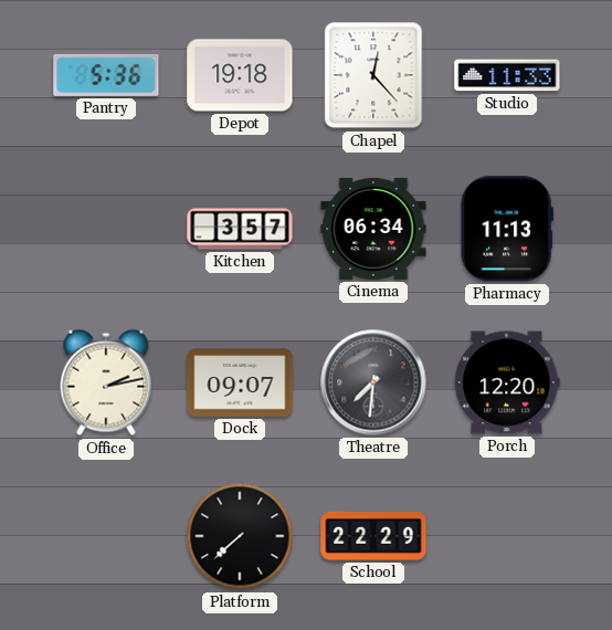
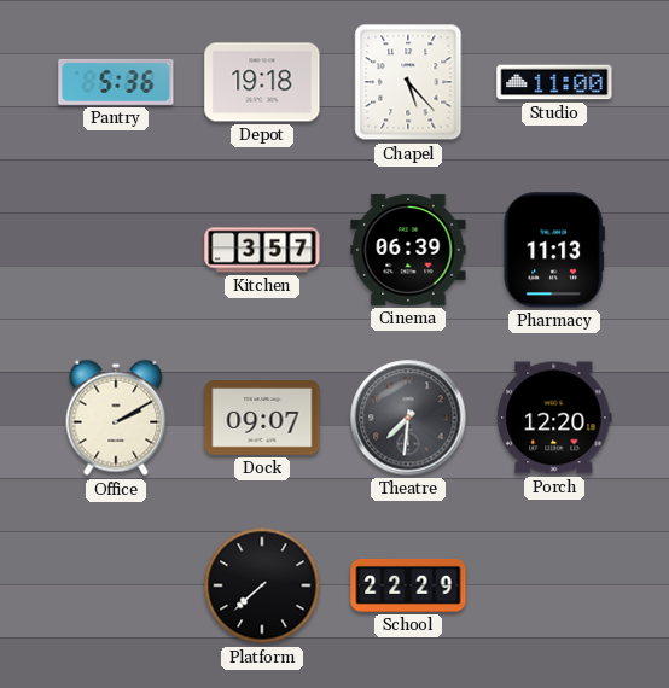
Chapel: 12:23 -> 5:23 (408, 82)
Studio: 11:33 -> 11:00 (554, 82)
Cinema: 06:34 -> 06:39 (408, 250)
Office: 2:13 -> 2:10 (116, 418)
